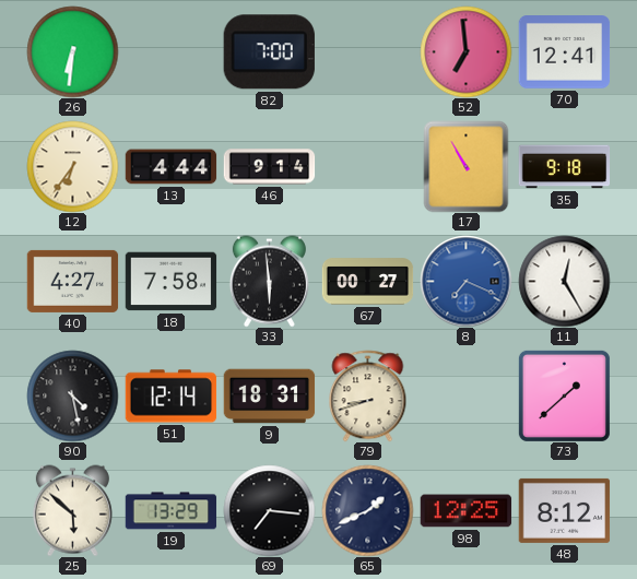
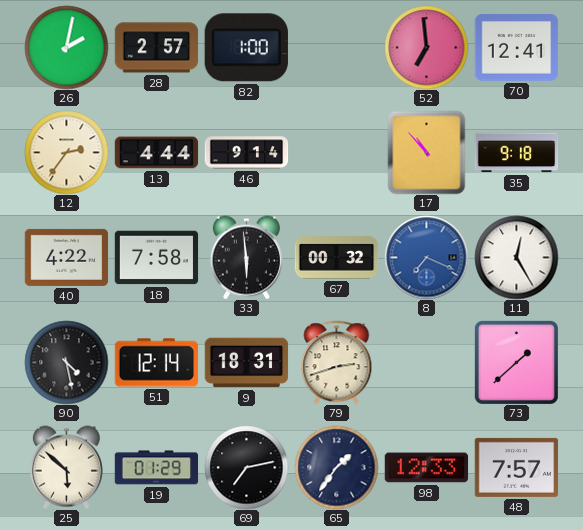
26: 6:31 -> 2:02 (66, 47)
28: none -> 2:57 (156, 48)
82: 7:00 -> 1:00 (246, 48)
12: 6:36 -> 2:36 (66, 152)
17: 10:55 -> 10:53 (427, 152)
40: 4:27 -> 4:22 (66, 257)
67: 00:27 -> 00:32 (336, 258)
79: 8:42 -> 2:42 (337, 362)
19: 13:29 -> 01:29 (156, 468)
69: 7:16 -> 7:13 (246, 467)
65: 1:41 -> 1:36 (336, 467)
98: 12:25 -> 12:33 (426, 468)
48: 8:12 -> 7:57 (516, 467)
